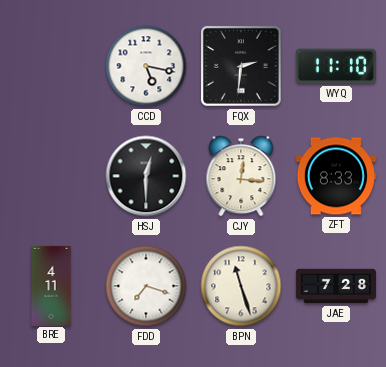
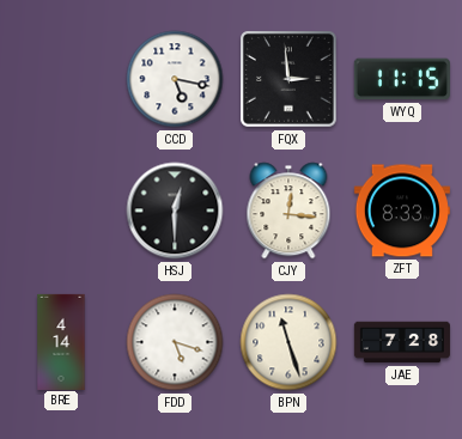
FQX: 2:31 -> 2:59 (290, 80)
WYQ: 11:10 -> 11:15 (402, 79)
BRE: 4:11 -> 4:14 (61, 341)
FDD: 7:18 -> 5:18 (175, 342)
